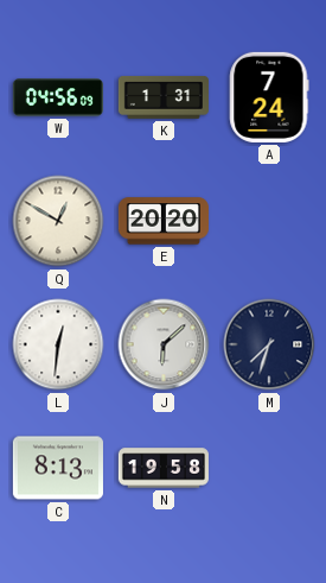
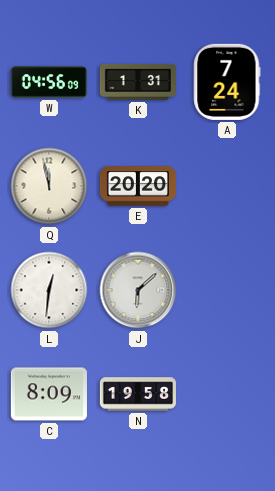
Q: 12:50 -> 11:58 (49, 186)
M: 7:33 -> none (269, 344)
C: 8:13 -> 8:09 (49, 394)
